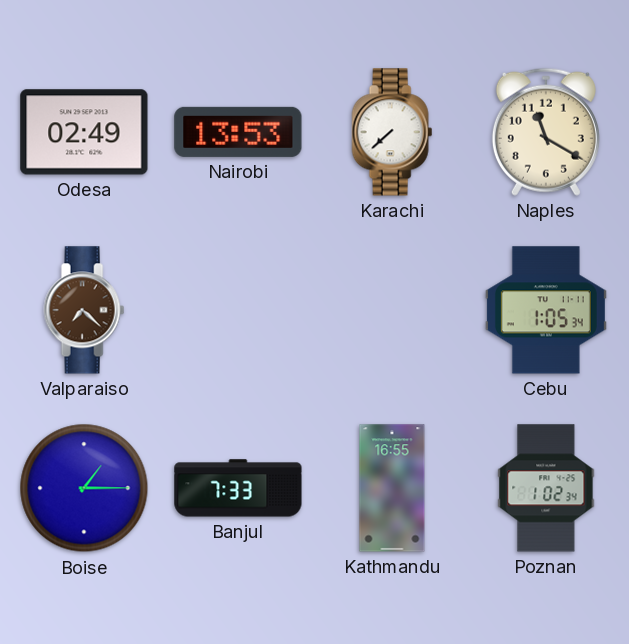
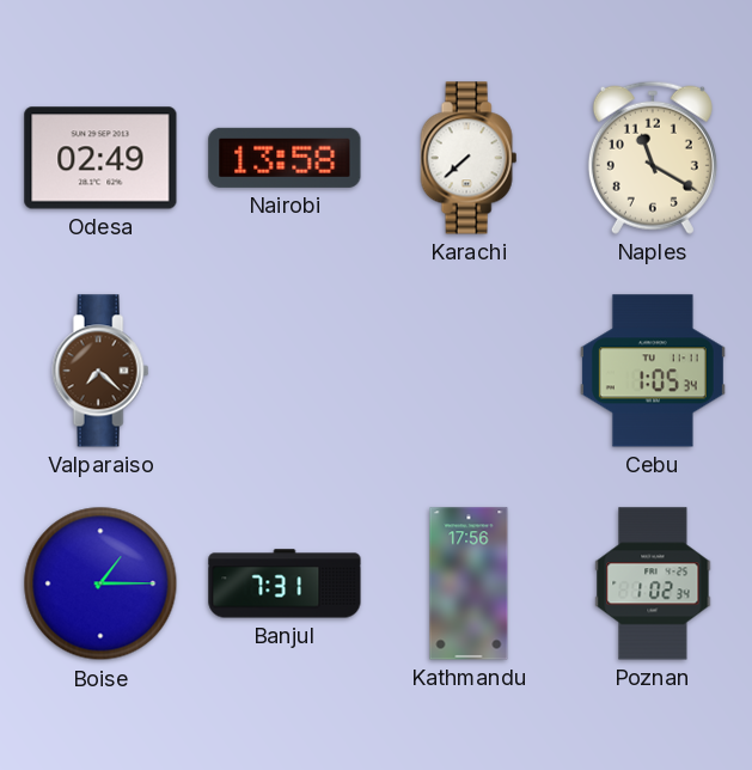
Nairobi: 13:53 -> 13:58 (285, 158)
Banjul: 7:33 -> 7:31 (285, 583)
Kathmandu: 16:55 -> 17:56 (469, 583)
